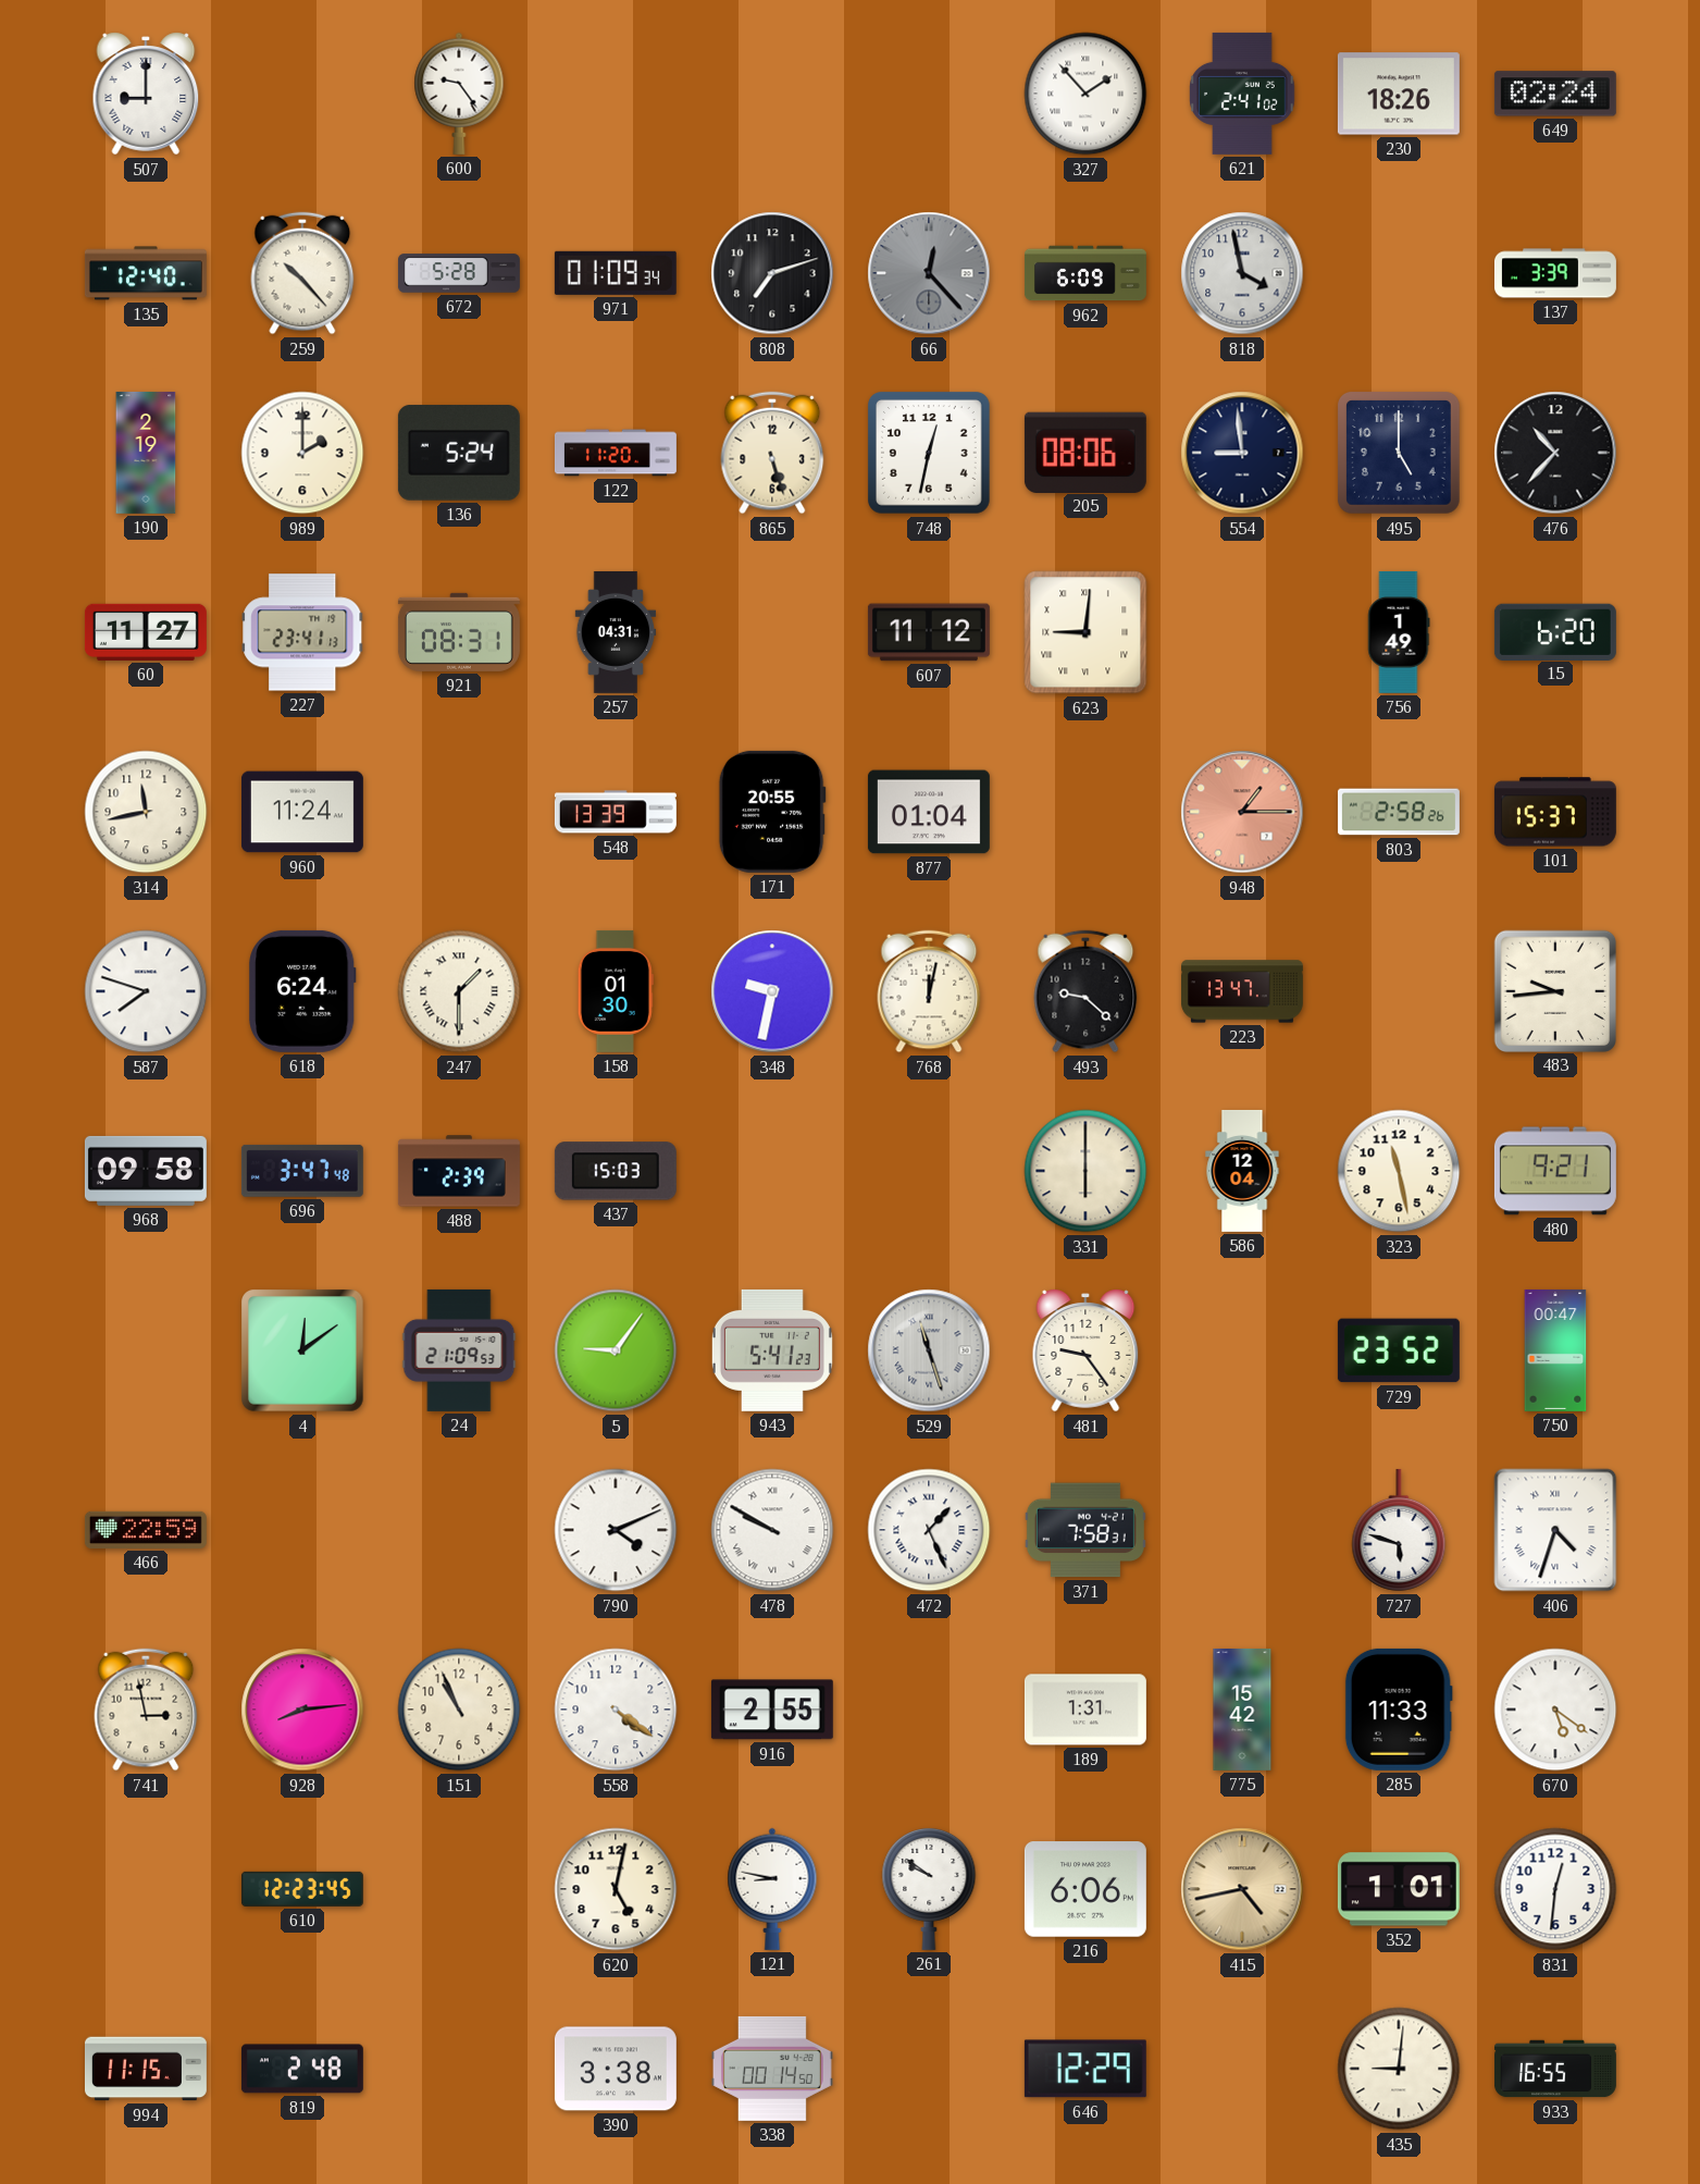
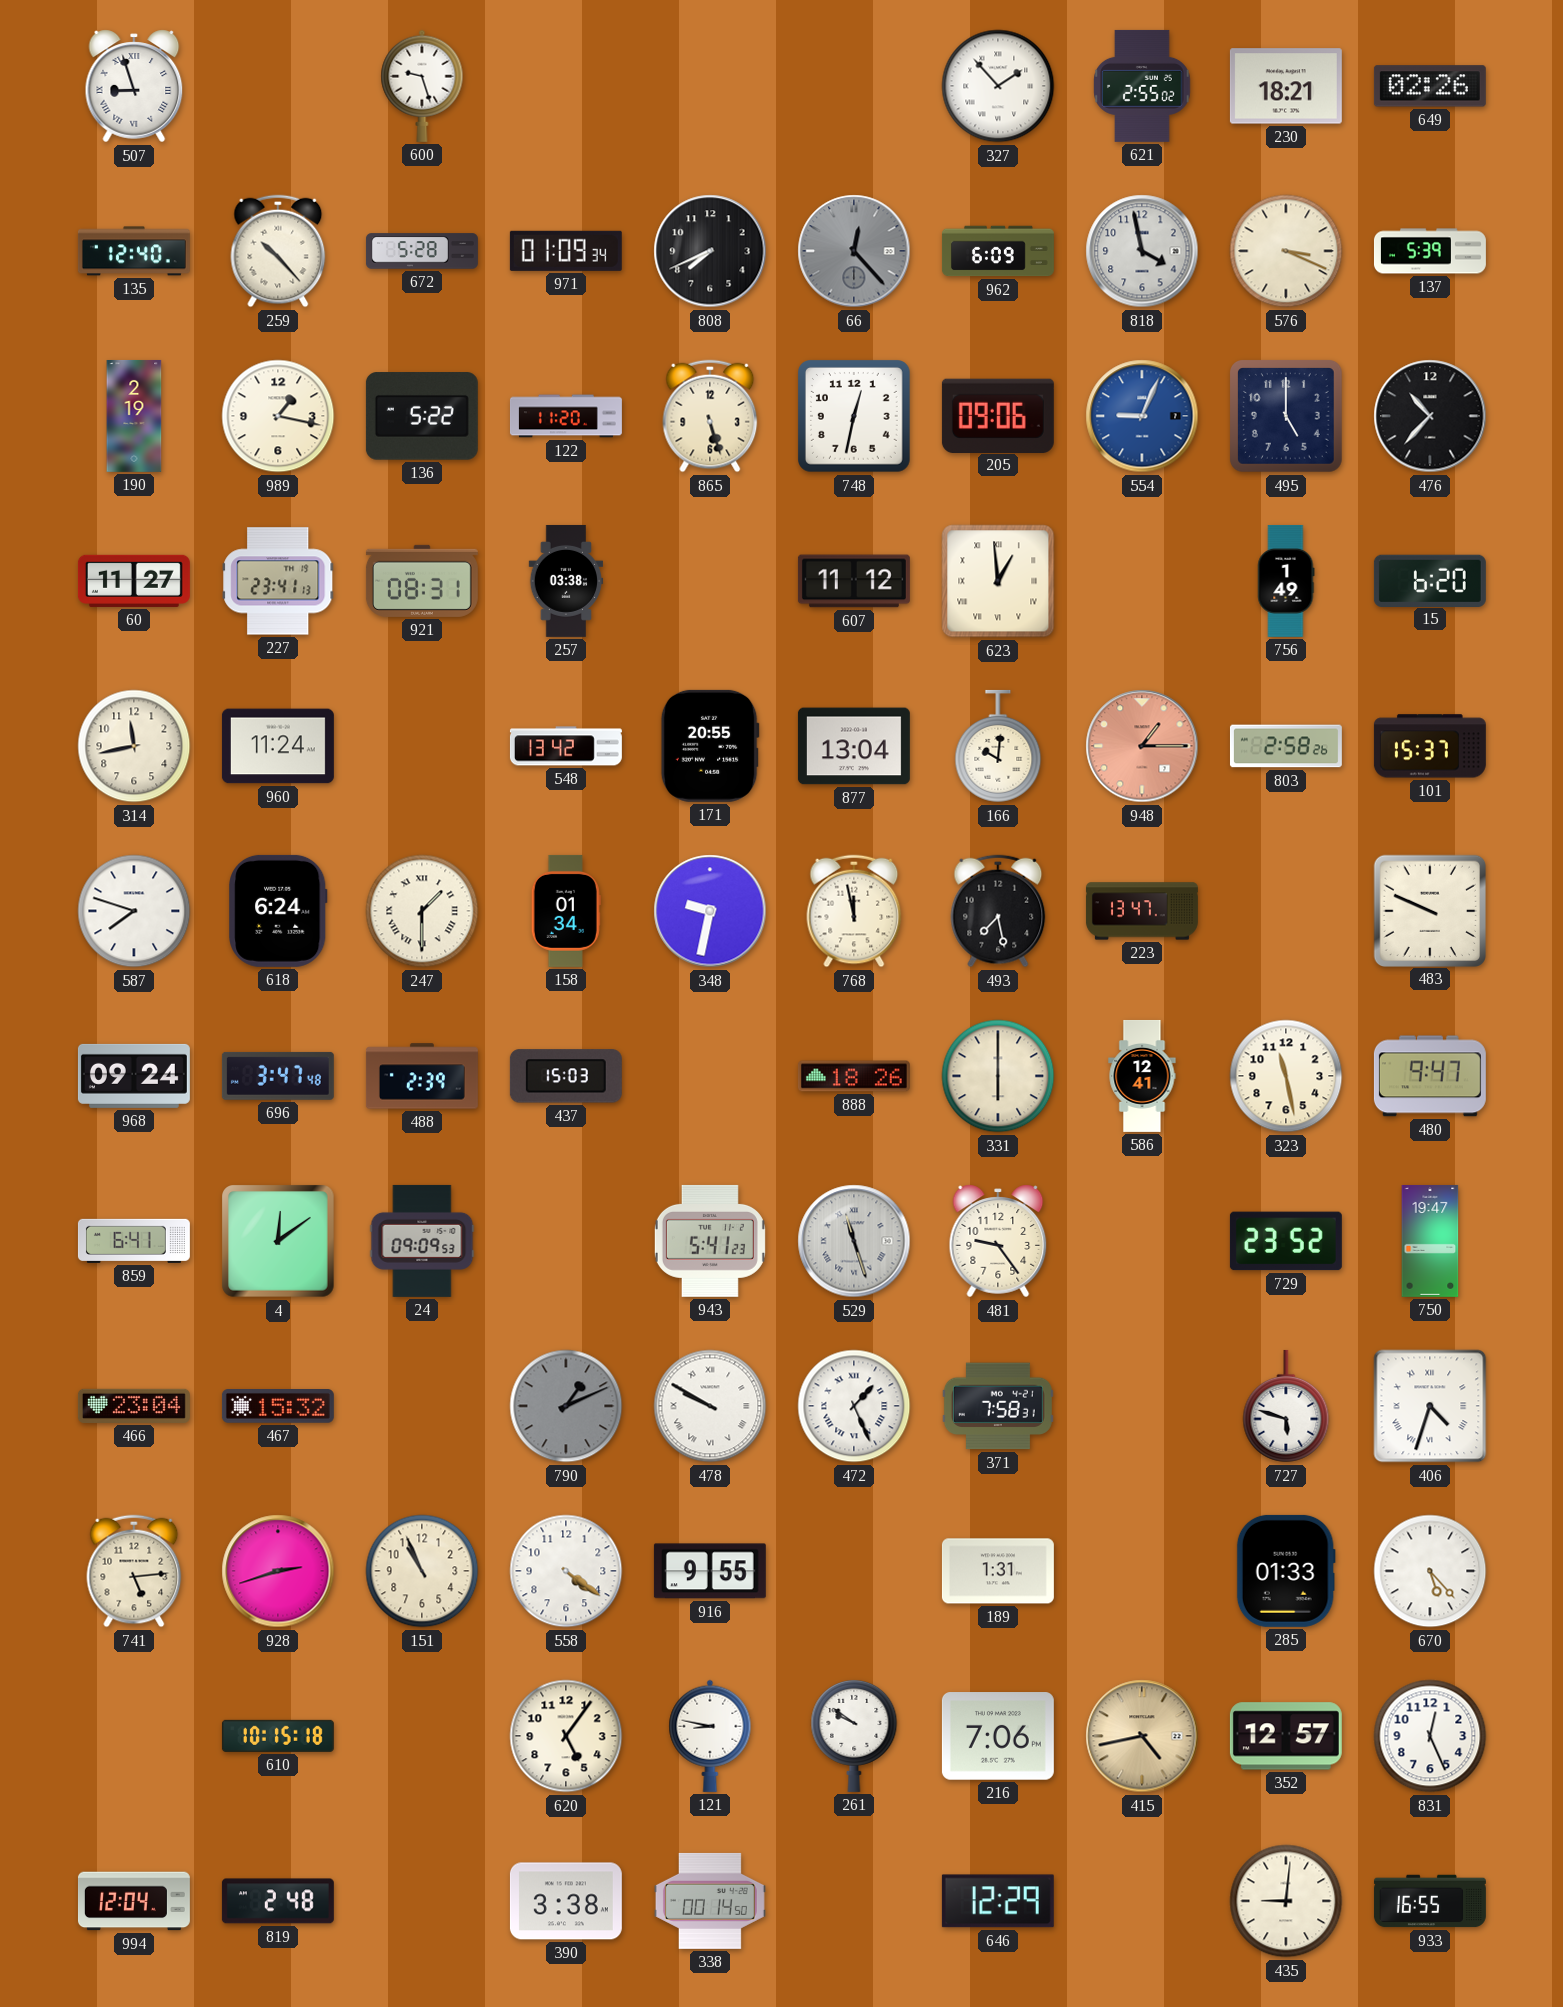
507: 9:00 -> 8:57 (134, 86)
600: 9:24 -> 9:27 (422, 86)
621: 2:41 -> 2:55 (1142, 86)
230: 18:26 -> 18:21 (1286, 86)
649: 02:24 -> 02:26 (1430, 86)
808: 7:12 -> 7:41 (710, 251)
576: none -> 3:19 (1286, 251)
137: 3:39 -> 5:39 (1430, 251)
989: 2:00 -> 1:17 (278, 416)
136: 5:24 -> 5:22 (422, 416)
205: 08:06 -> 09:06 (998, 415)
554: 8:59 -> 9:04 (1142, 416)
554 dial: navy -> blue (1142, 416)
257: 04:31 -> 03:38 (566, 581)
623: 9:01 -> 12:59 (998, 581)
548: 13:39 -> 13:42 (566, 746)
877: 01:04 -> 13:04 (854, 746)
166: none -> 10:01 (998, 746)
158: 01:30 -> 01:34 (566, 911)
768: 12:02 -> 11:58 (854, 911)
493: 9:22 -> 7:28 (998, 911)
483: 9:44 -> 9:49 (1430, 910)
968: 09:58 -> 09:24 (134, 1076)
888: none -> 18:26 (854, 1076)
586: 12:04 -> 12:41 (1142, 1076)
480: 9:21 -> 9:47 (1430, 1076)
859: none -> 6:41 (134, 1241)
24: 21:09 -> 09:09 (422, 1241)
5: 9:06 -> none (616, 1350)
750: 00:47 -> 19:47 (1430, 1241)
466: 22:59 -> 23:04 (134, 1406)
467: none -> 15:32 (278, 1407)
790: 4:11 -> 1:11 (566, 1406)
790 dial: white -> grey (566, 1406)
741: 2:58 -> 5:14 (134, 1571)
928: 8:14 -> 2:42 (278, 1571)
916: 2:55 -> 9:55 (710, 1571)
775: 15:42 -> none (1242, 1710)
285: 11:33 -> 01:33 (1286, 1571)
670: 5:21 -> 5:23 (1430, 1571)
610: 12:23 -> 10:15 (278, 1736)
620: 5:02 -> 5:06 (566, 1736)
216: 6:06 -> 7:06 (998, 1736)
352: 1:01 -> 12:57 (1286, 1736)
831: 12:31 -> 12:26 (1430, 1736)
994: 11:15 -> 12:04 (134, 1901)
